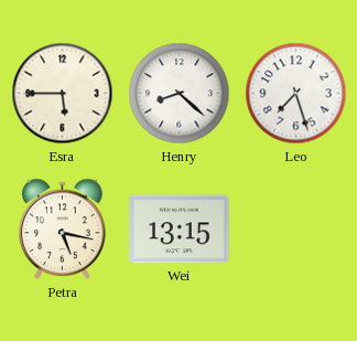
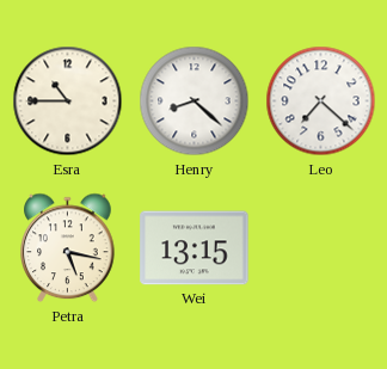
Esra: 5:45 -> 10:45 (68, 102)
Leo: 7:27 -> 7:22 (321, 102)
